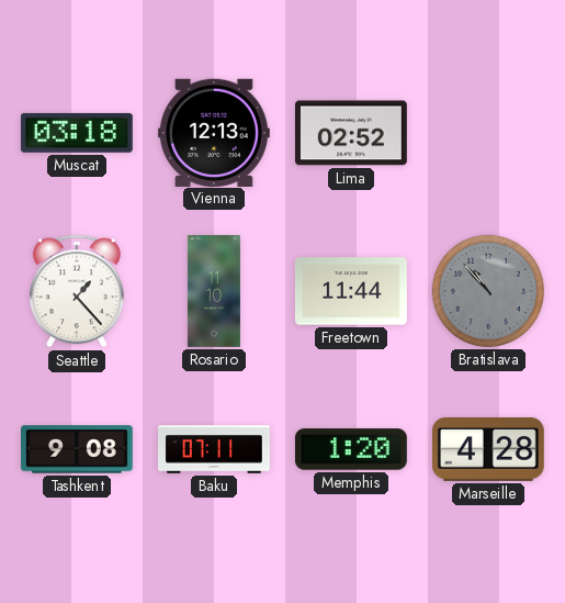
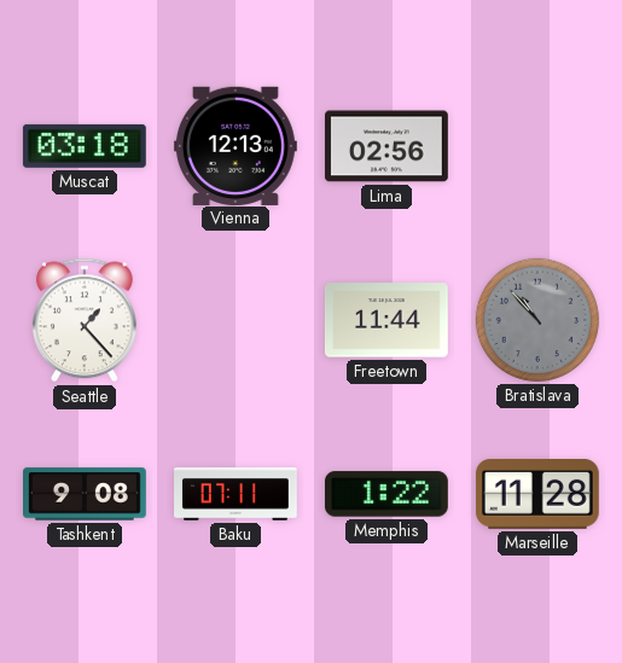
Lima: 02:52 -> 02:56 (386, 146)
Rosario: 11:10 -> none (214, 292)
Memphis: 1:20 -> 1:22 (386, 494)
Marseille: 4:28 -> 11:28 (537, 494)
